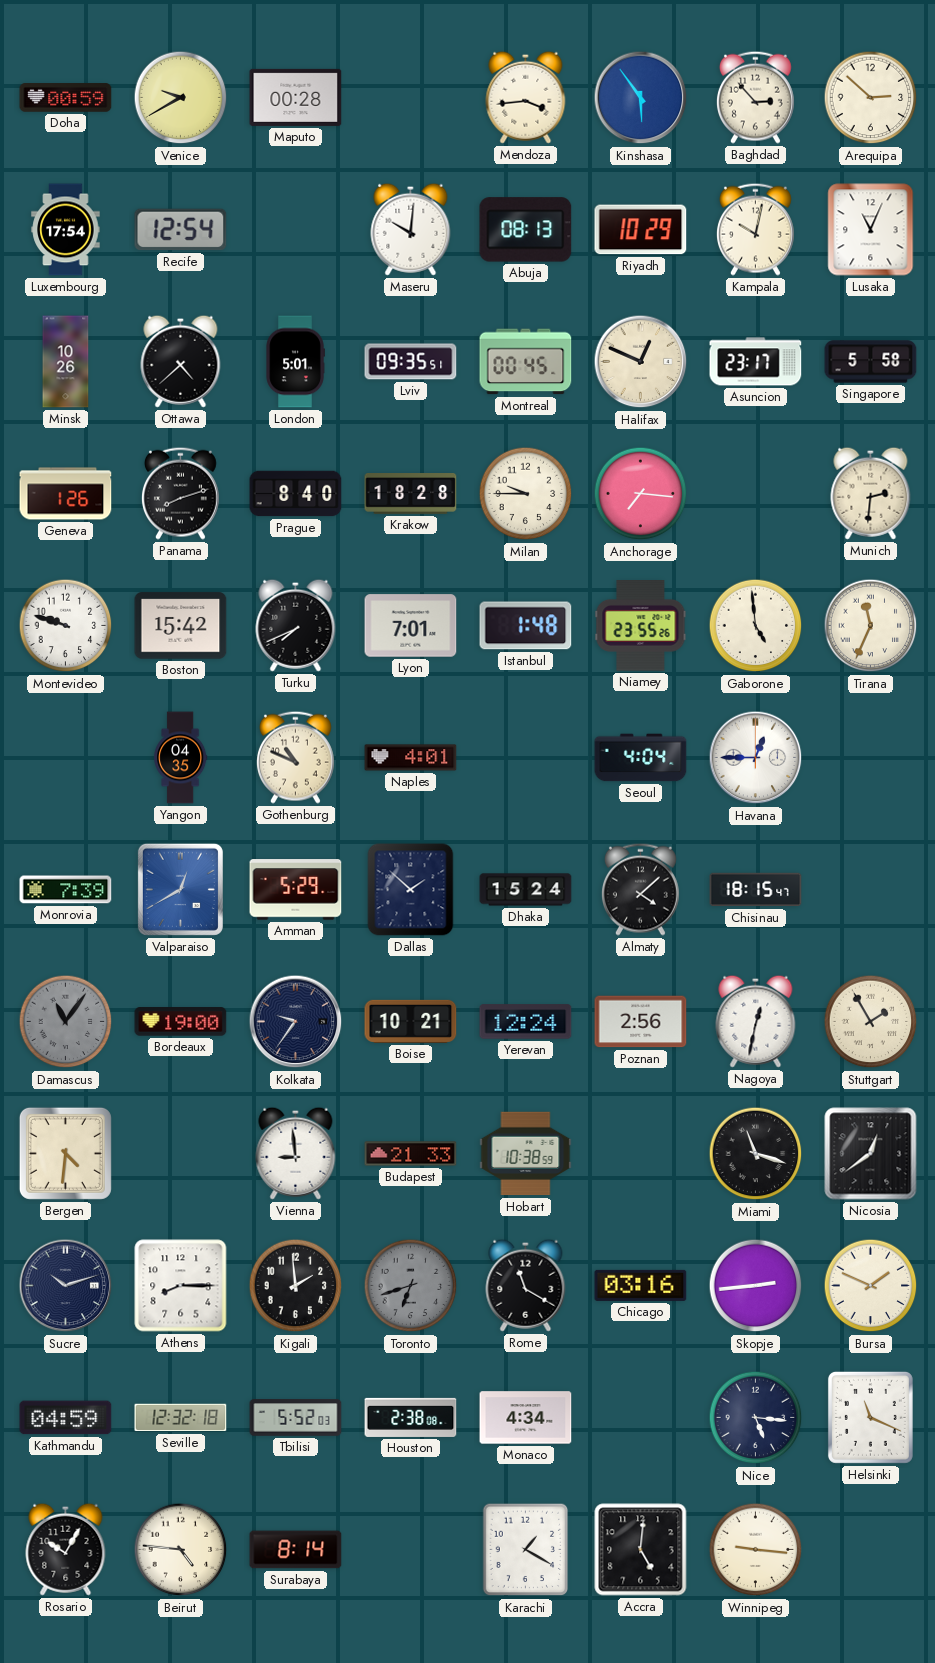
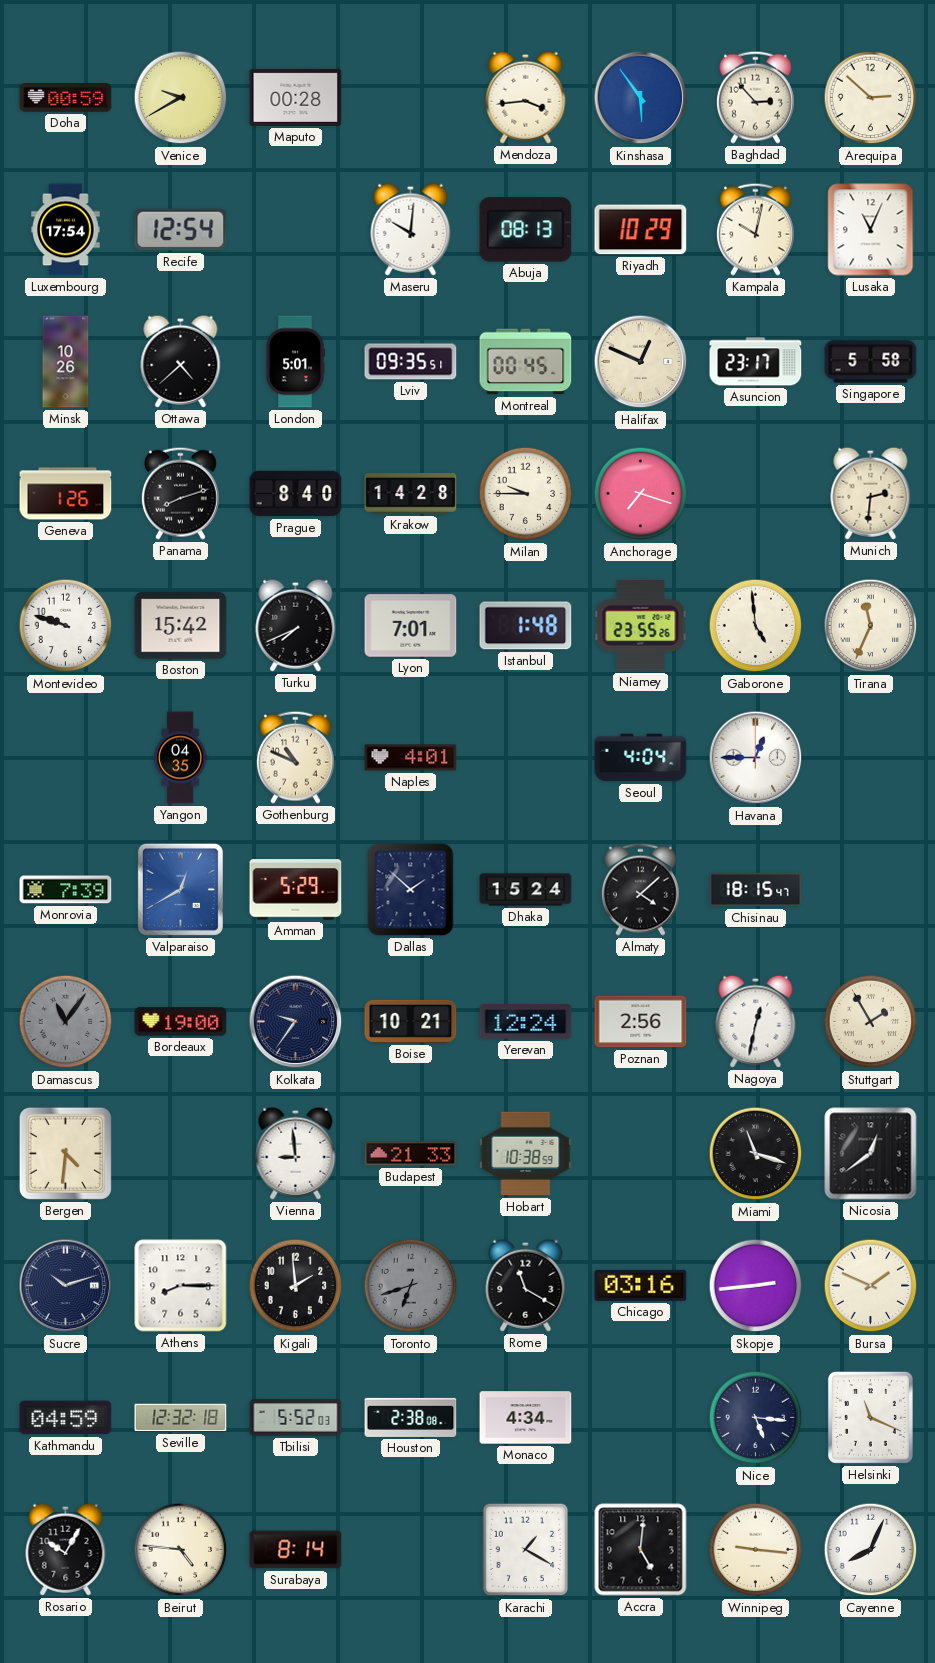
Krakow: 18:28 -> 14:28 (411, 494)
Anchorage: 7:16 -> 7:18 (641, 494)
Cayenne: none -> 8:04 (871, 1550)
